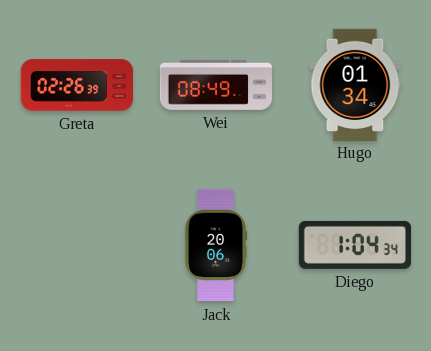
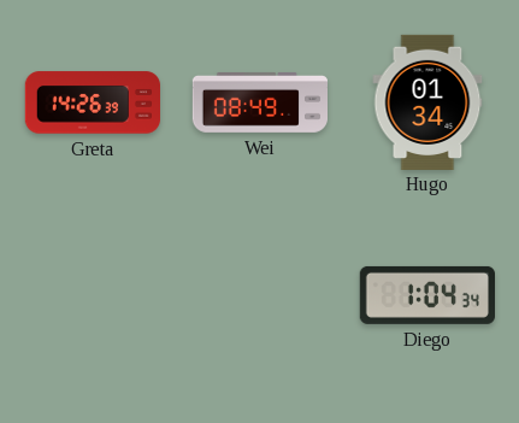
Greta: 02:26 -> 14:26 (92, 102)
Jack: 20:06 -> none (215, 245)
